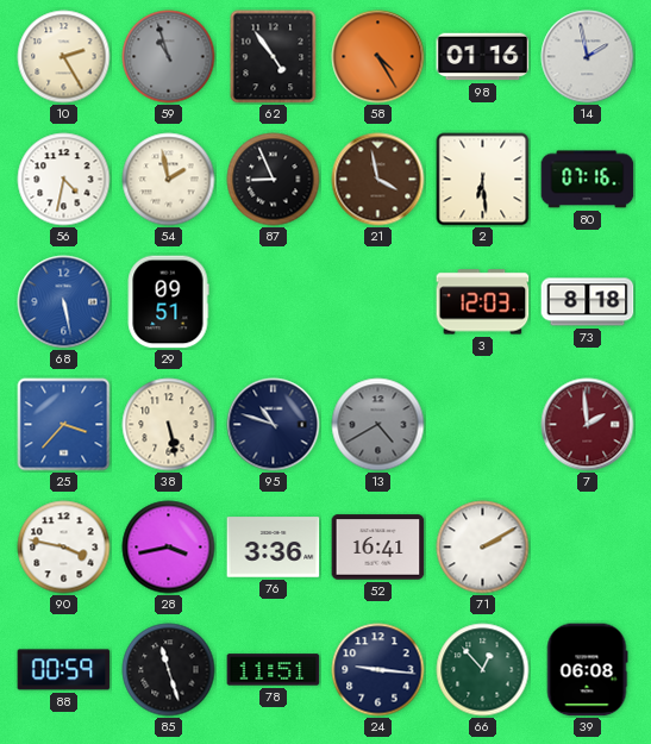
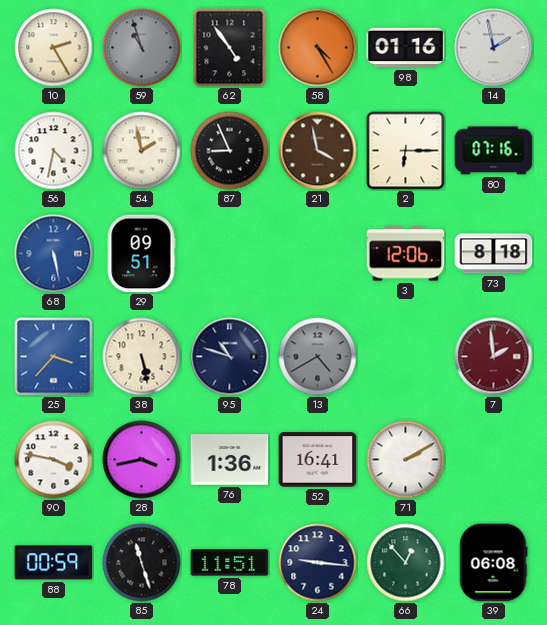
2: 6:29 -> 6:15 (406, 151)
3: 12:03 -> 12:06 (406, 254)
76: 3:36 -> 1:36 (230, 460)
